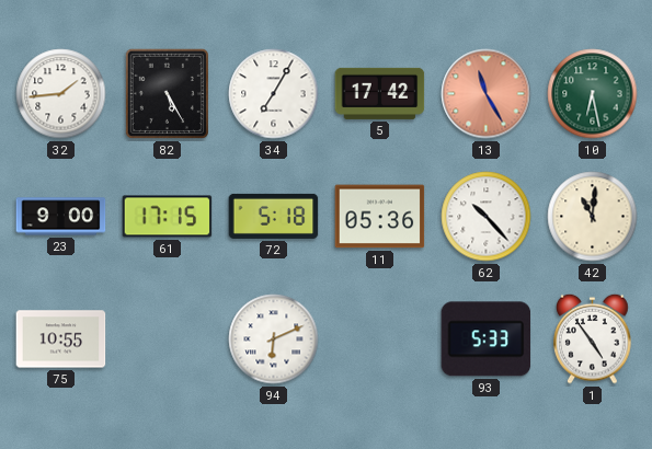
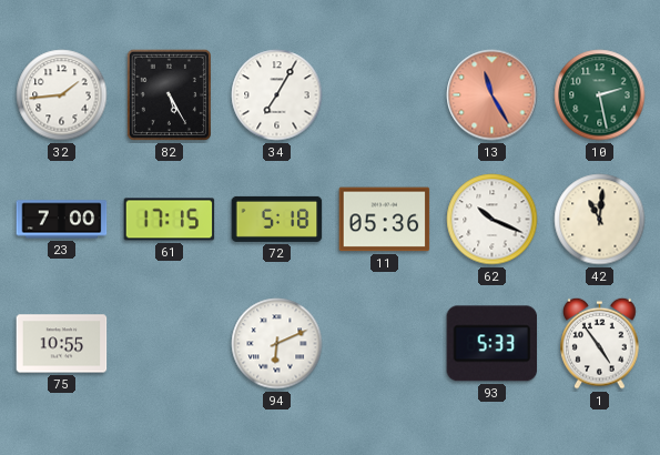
5: 17:42 -> none (380, 93)
10: 6:28 -> 2:28 (600, 95)
23: 9:00 -> 7:00 (62, 220)
62: 10:23 -> 10:19 (493, 220)
